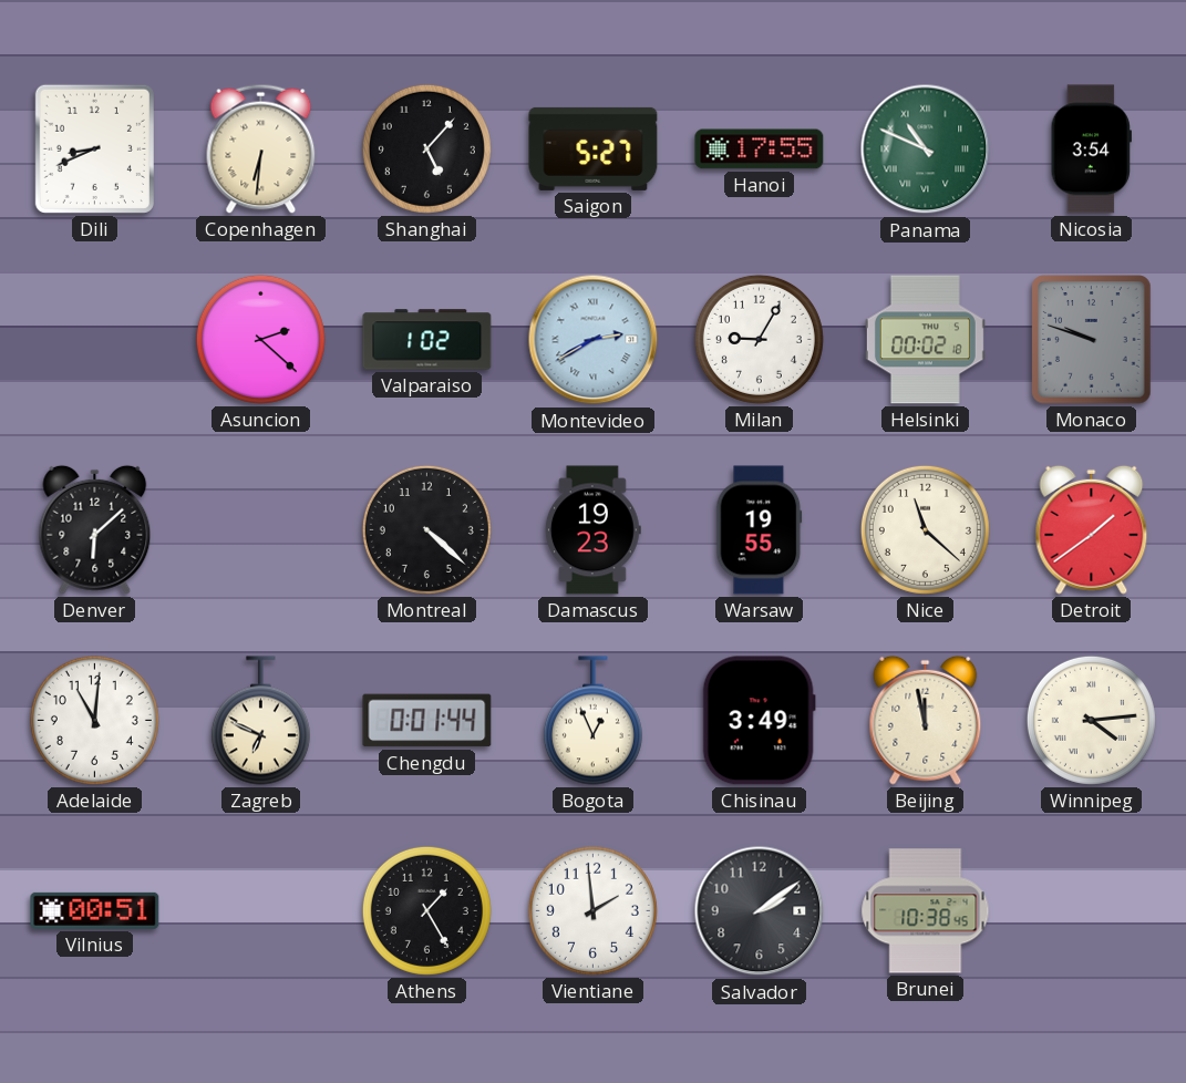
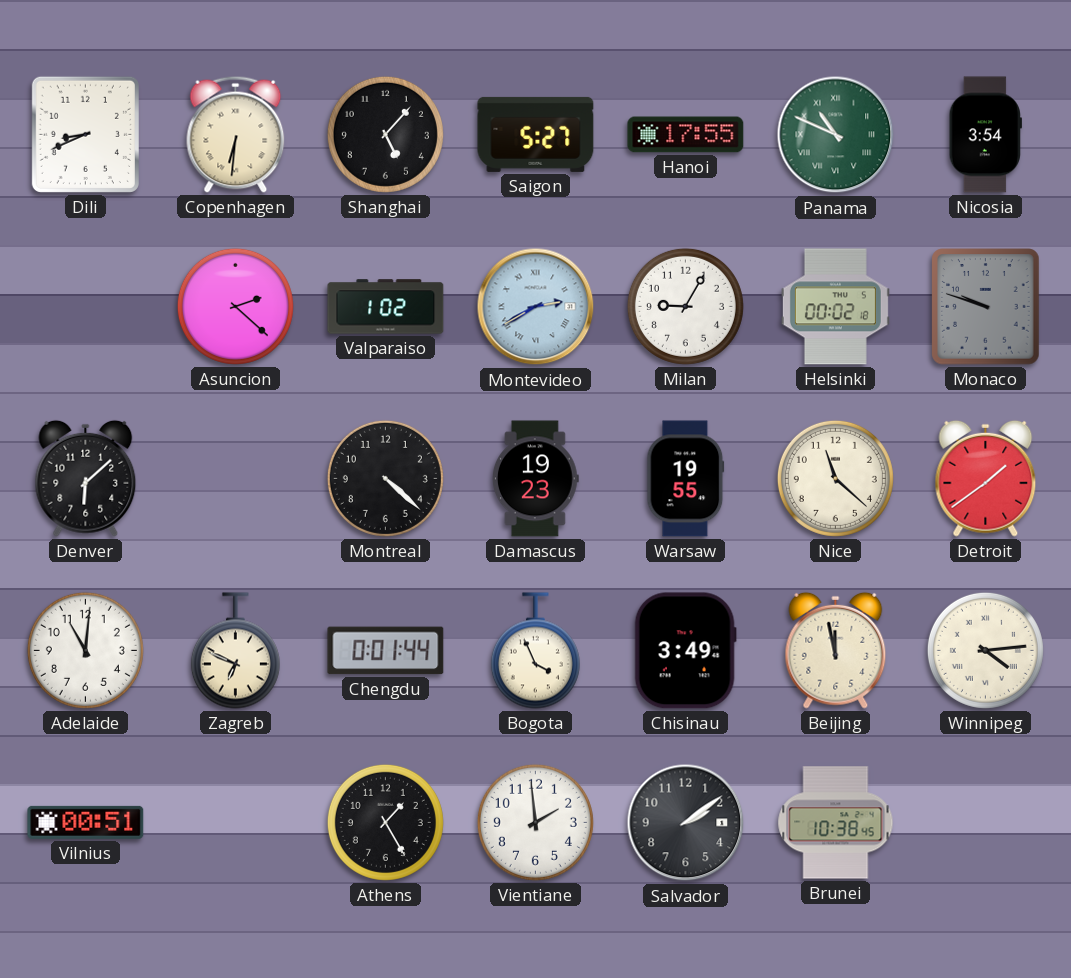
Bogota: 12:56 -> 3:56 (535, 651)
